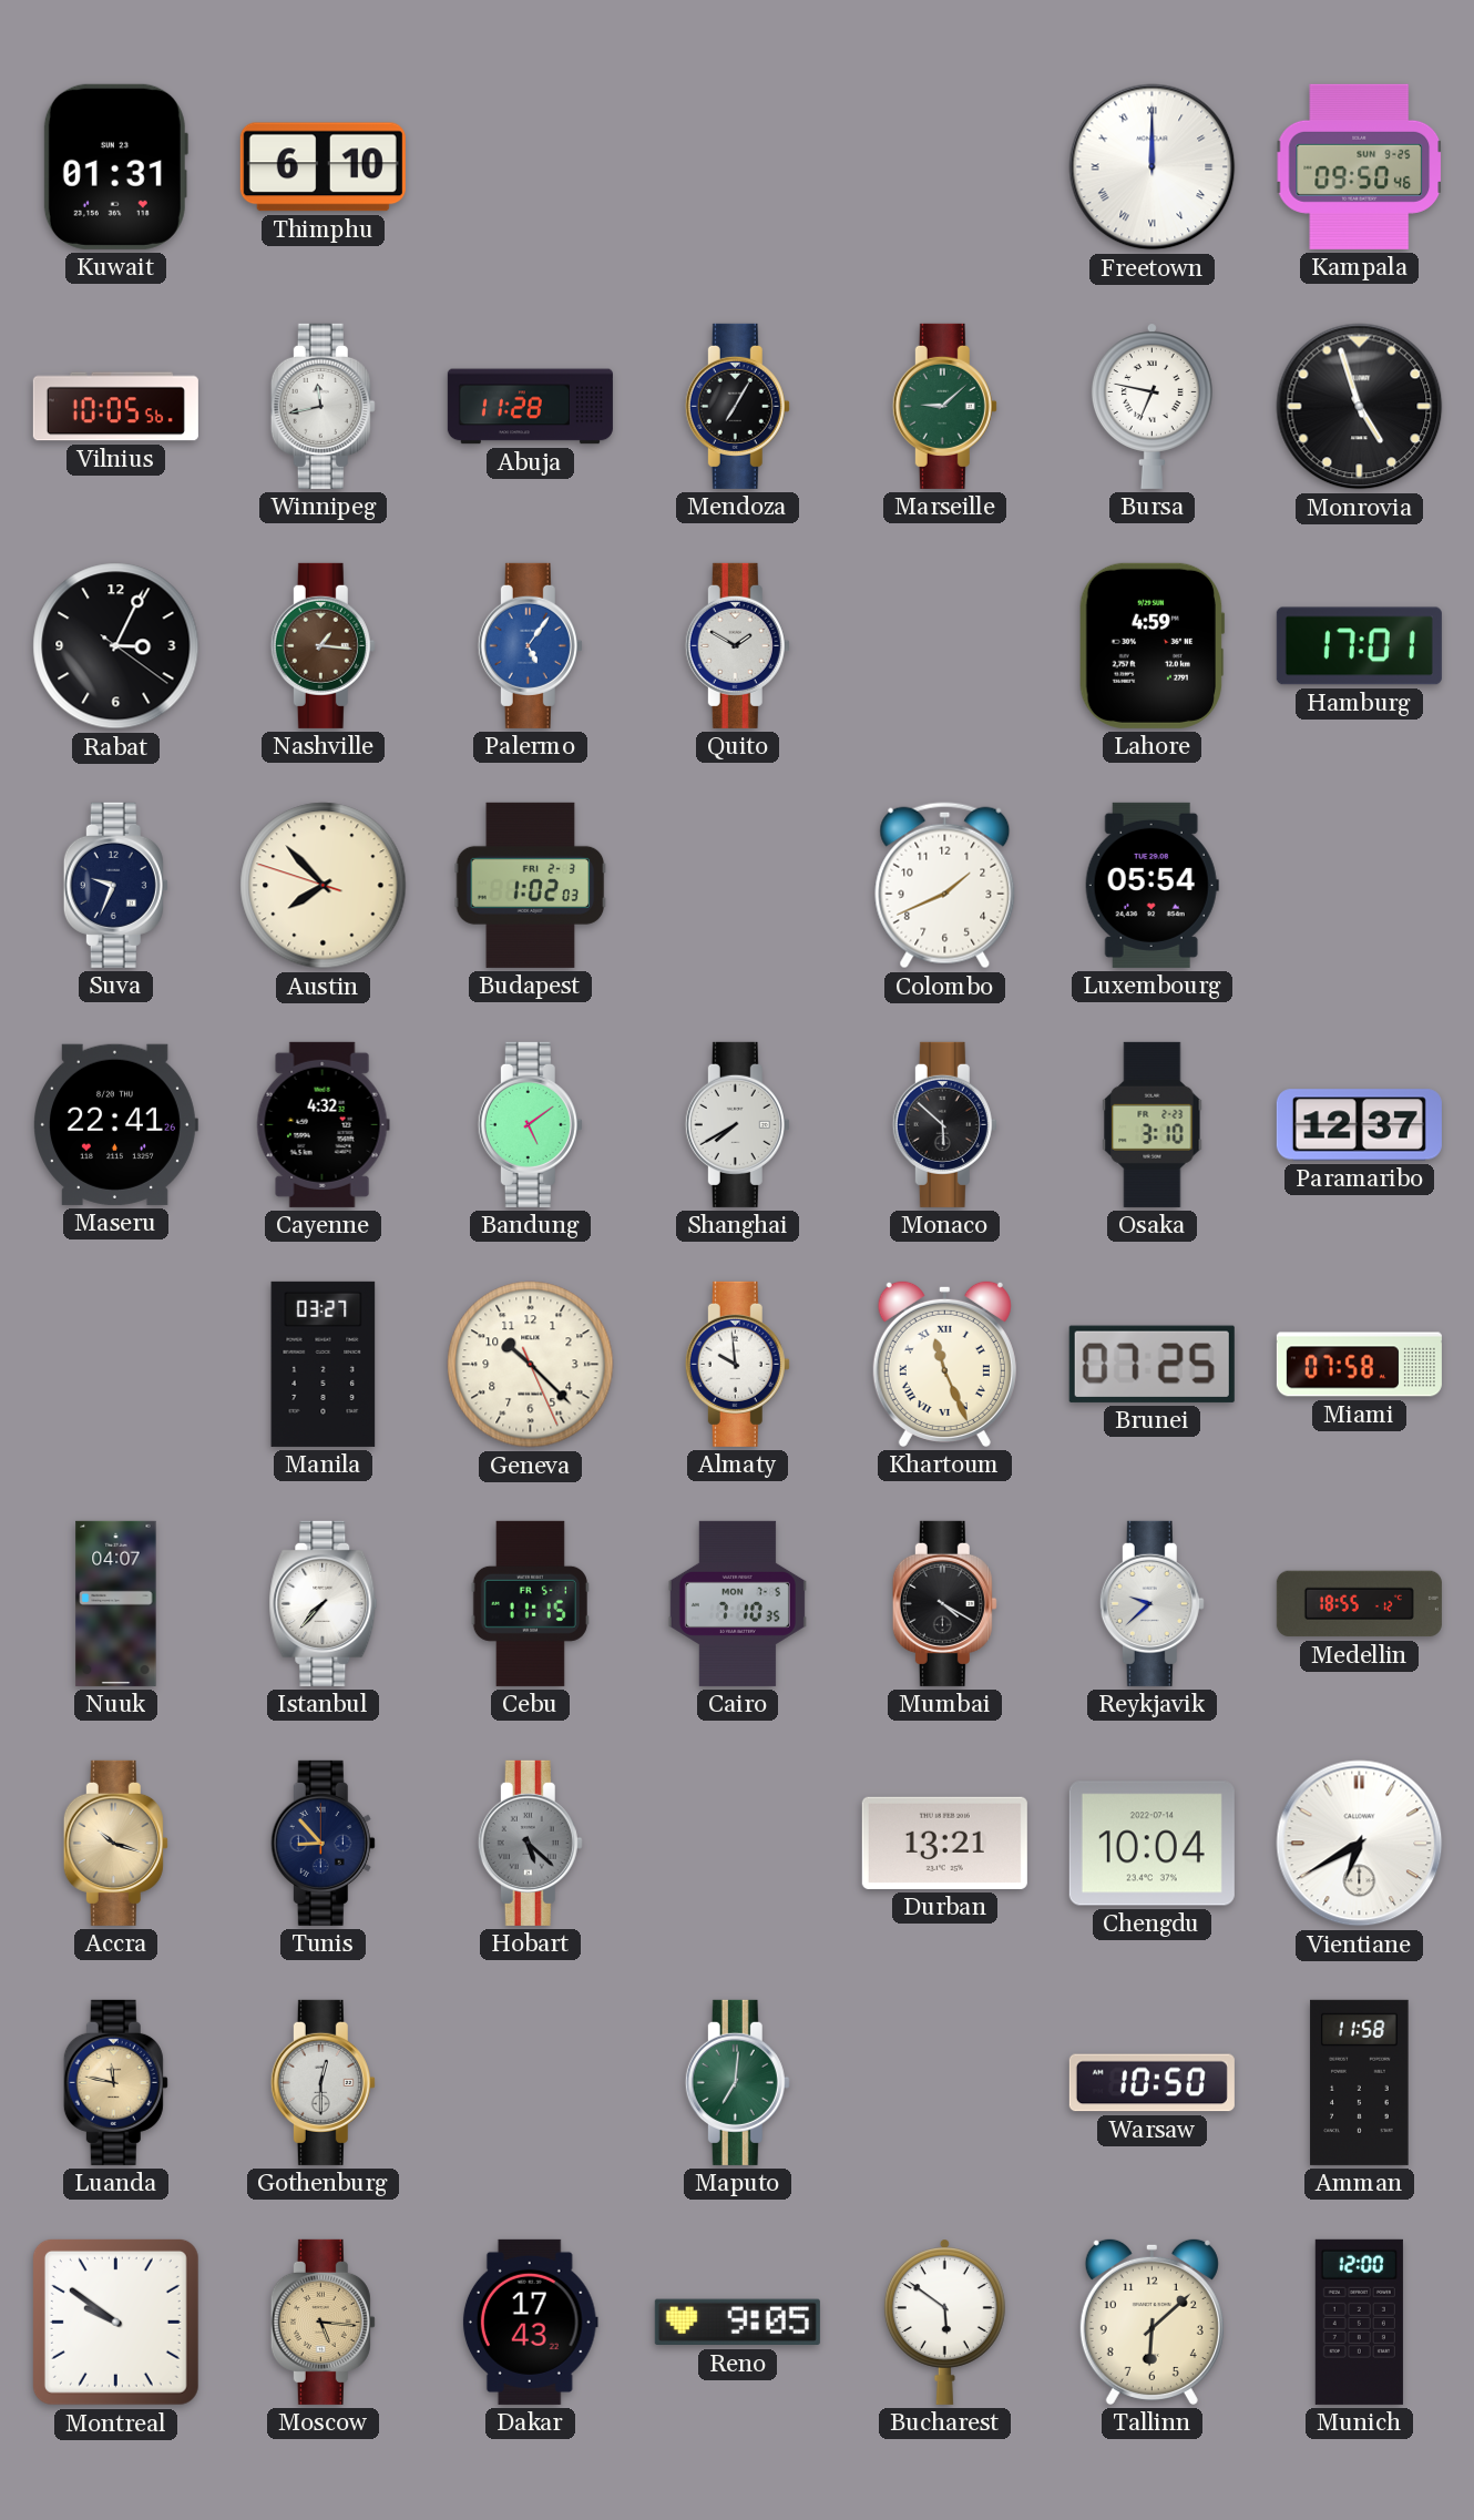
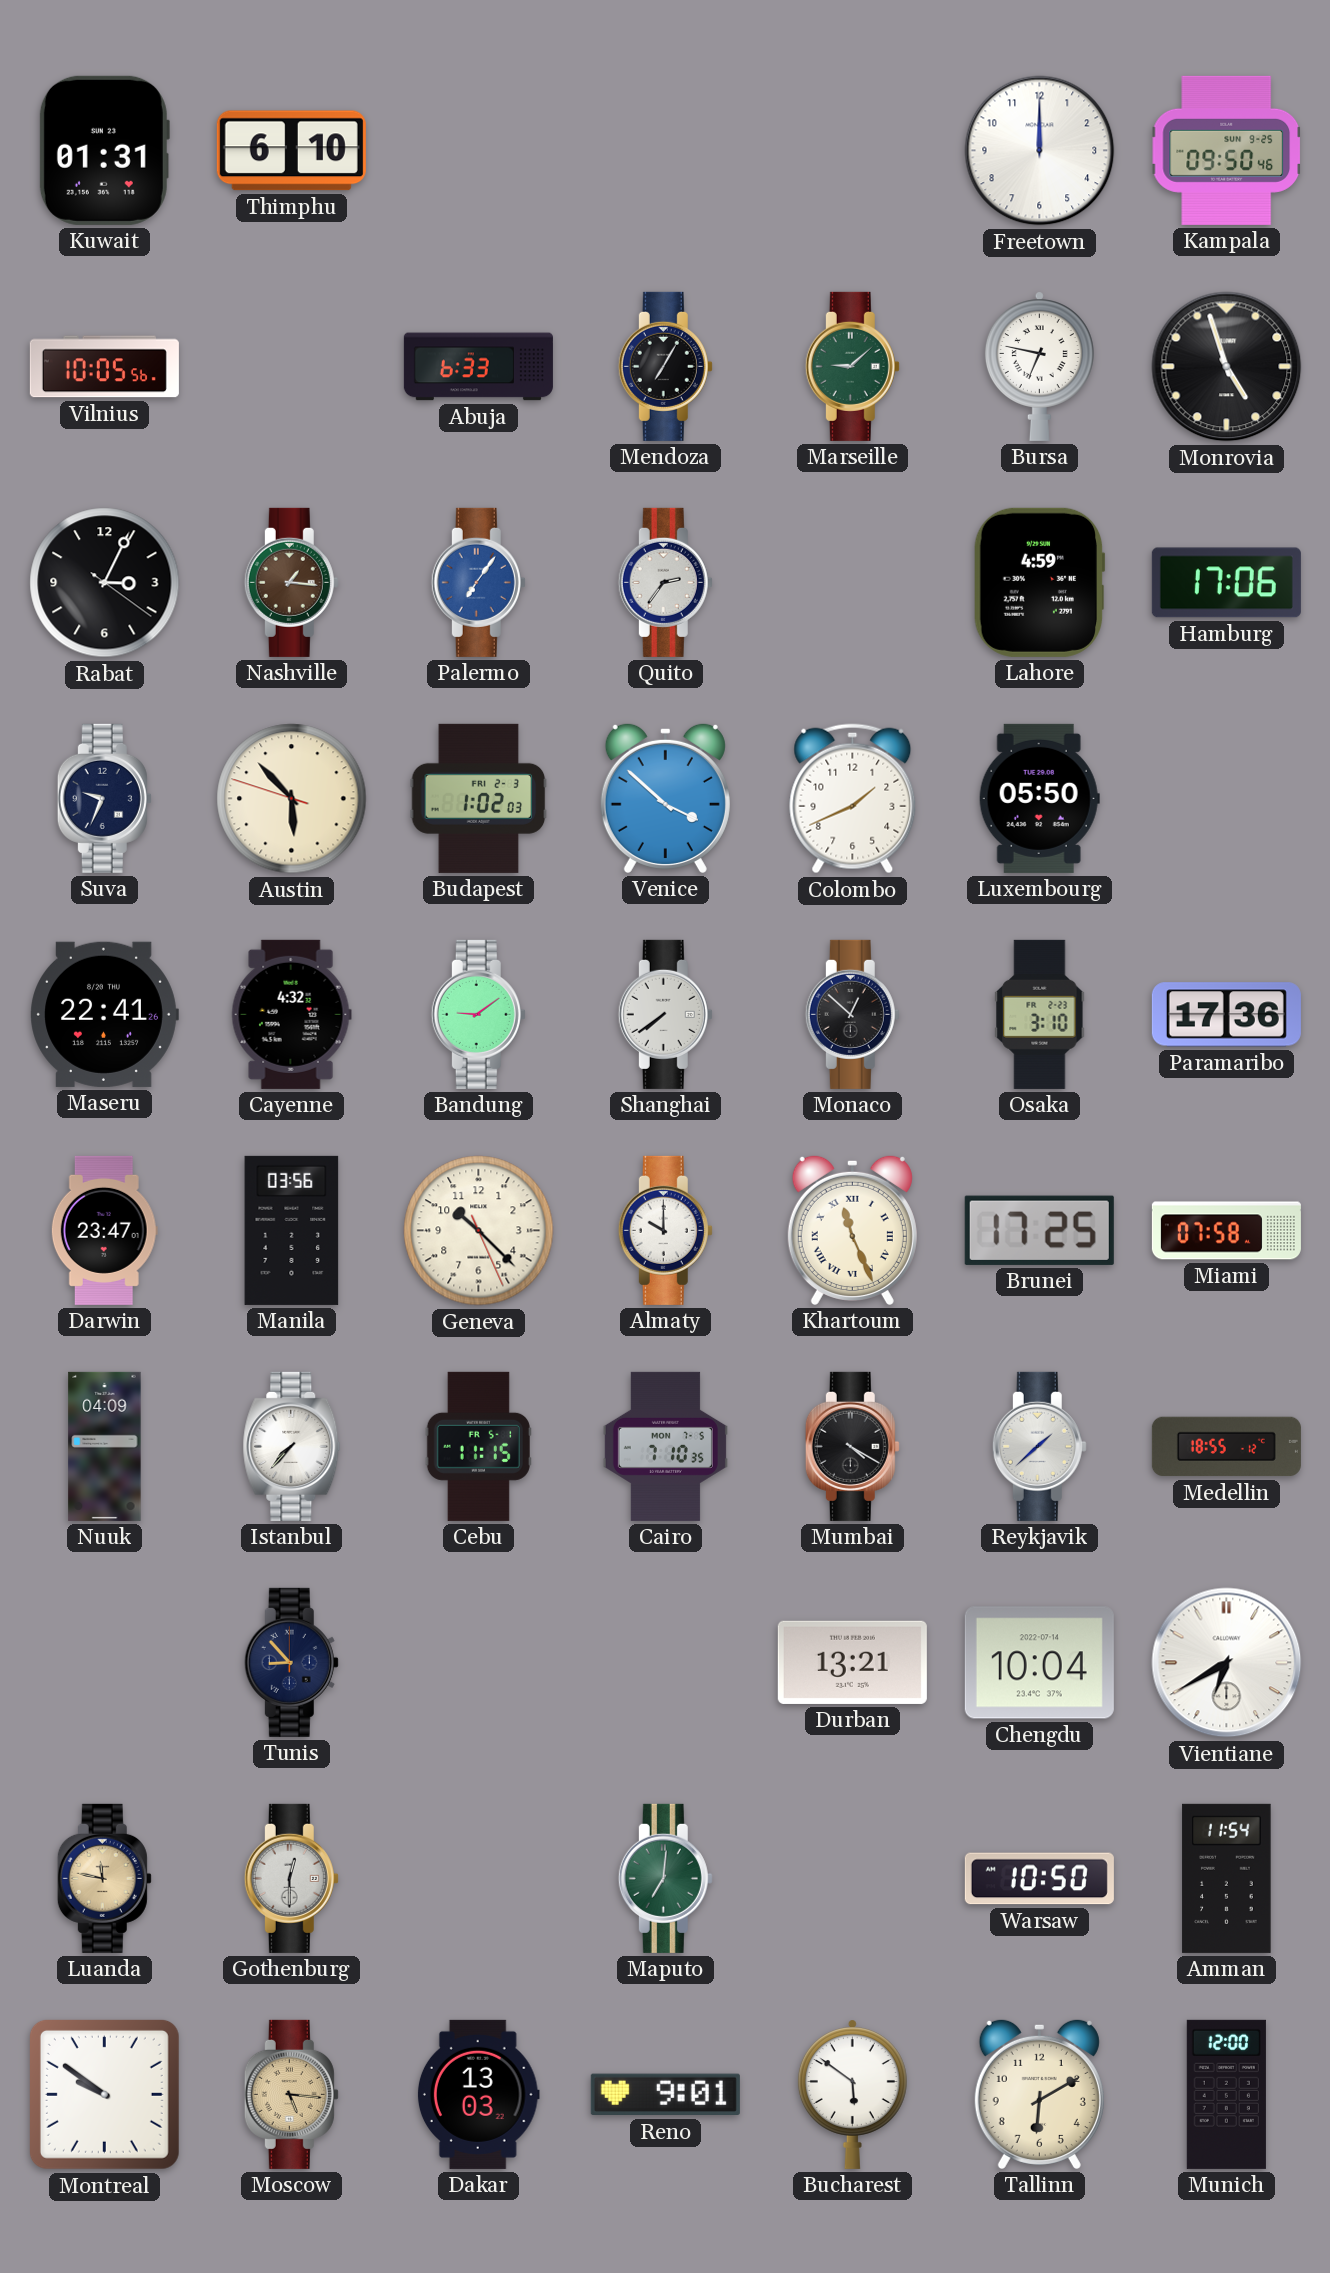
Freetown numerals: Roman -> Arabic (1040, 151)
Winnipeg: 11:43 -> none (323, 406)
Abuja: 11:28 -> 6:33 (478, 367)
Palermo: 5:06 -> 7:06 (478, 582)
Quito: 1:50 -> 2:36 (665, 582)
Hamburg: 17:01 -> 17:06 (1226, 583)
Austin: 7:52 -> 5:52 (292, 799)
Venice: none -> 3:52 (665, 798)
Luxembourg: 05:54 -> 05:50 (1039, 798)
Bandung: 5:09 -> 9:09 (478, 1014)
Shanghai: 7:40 -> 7:39 (665, 1014)
Monaco: 5:52 -> 12:52 (852, 1014)
Paramaribo: 12:37 -> 17:36 (1226, 1015)
Darwin: none -> 23:47 (104, 1230)
Manila: 03:27 -> 03:56 (292, 1230)
Almaty: 9:59 -> 10:00 (665, 1230)
Brunei: 07:25 -> 17:25 (1039, 1230)
Nuuk: 04:07 -> 04:09 (105, 1446)
Reykjavik: 9:38 -> 1:38 (1039, 1446)
Accra: 10:18 -> none (115, 1843)
Hobart: 5:22 -> none (530, 1843)
Amman: 11:58 -> 11:54 (1227, 1878)
Dakar: 17:43 -> 13:03 (478, 2094)
Reno: 9:05 -> 9:01 (665, 2095)
Tallinn: 6:08 -> 6:10 (1039, 2094)
